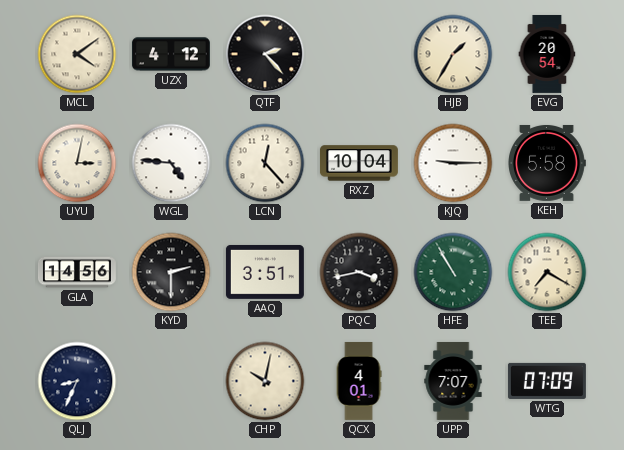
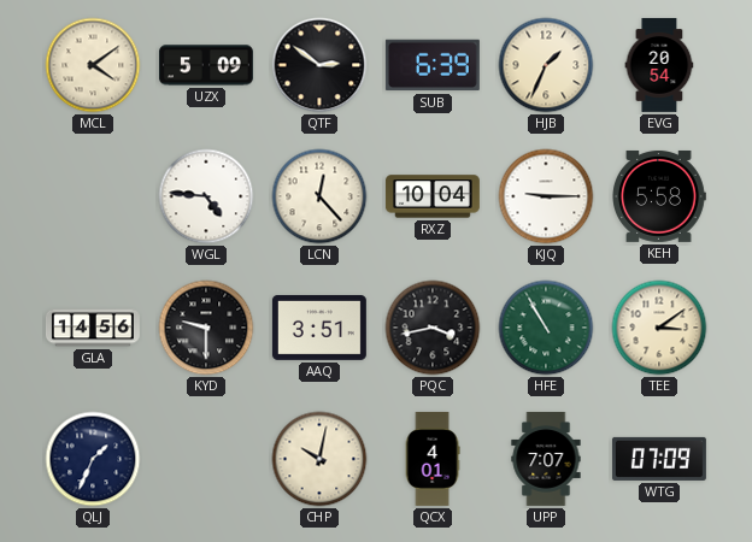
UZX: 4:12 -> 5:09 (206, 65)
QTF: 2:23 -> 2:51 (319, 65)
SUB: none -> 6:39 (433, 65)
HJB: 1:35 -> 1:34 (546, 65)
UYU: 3:02 -> none (77, 163)
KYD: 2:30 -> 9:30 (206, 328)
TEE: 7:20 -> 3:09 (659, 328)
QLJ: 8:34 -> 1:34 (93, 459)
